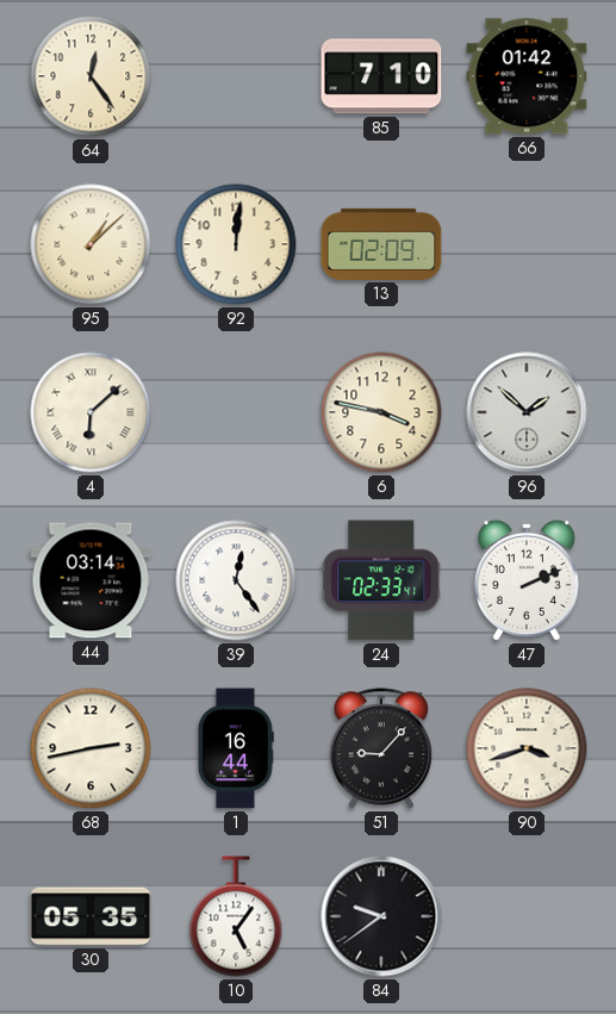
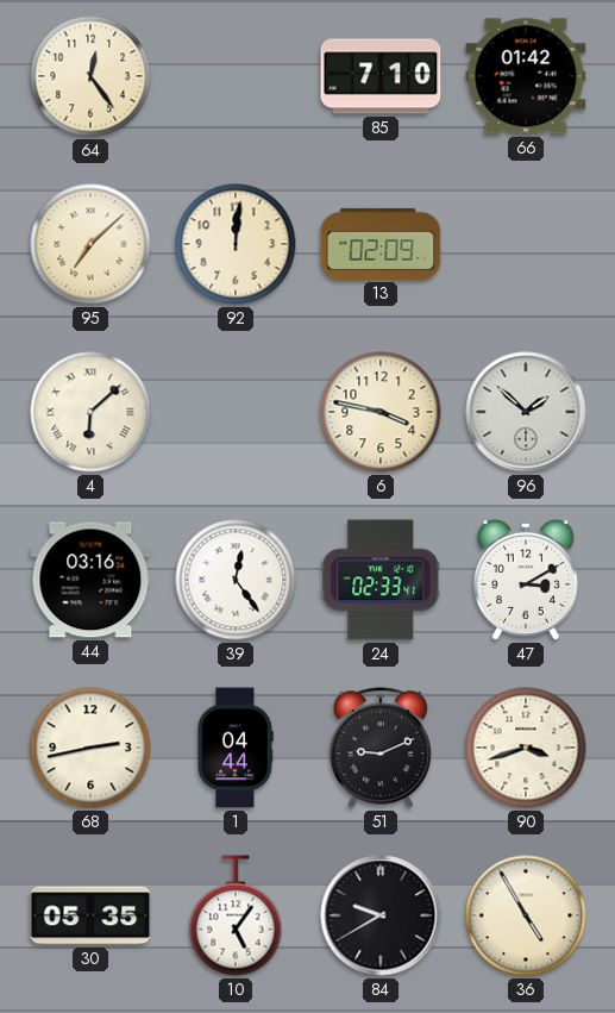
95: 1:08 -> 7:08 (90, 244)
44: 03:14 -> 03:16 (90, 580)
47: 2:11 -> 3:10 (526, 580)
1: 16:44 -> 04:44 (236, 748)
51: 9:07 -> 9:11 (381, 748)
84: 9:39 -> 9:40 (381, 915)
36: none -> 4:55 (526, 915)
